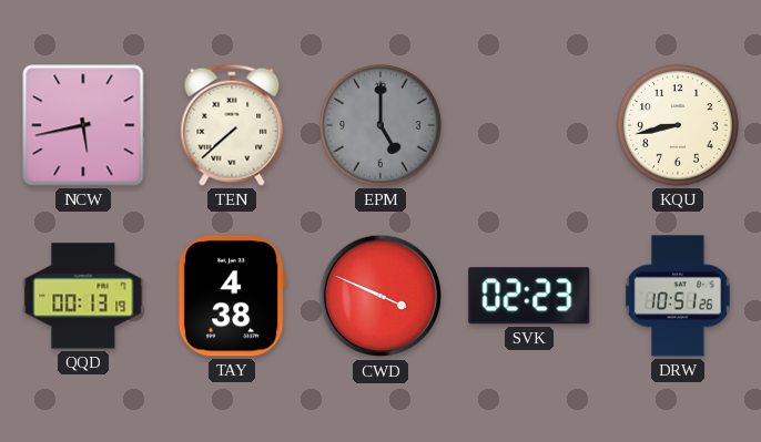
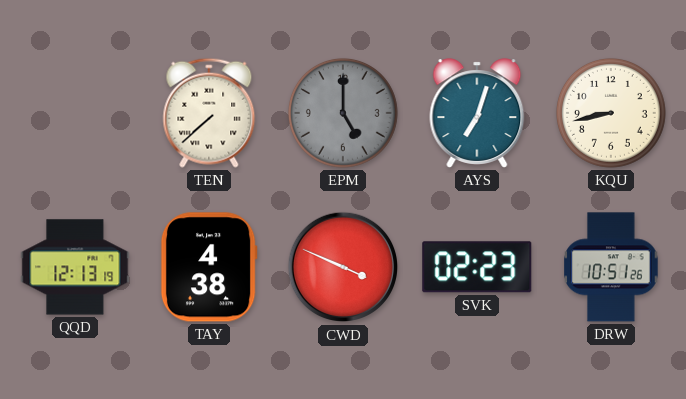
NCW: 5:43 -> none (83, 125)
AYS: none -> 7:03 (477, 113)
QQD: 00:13 -> 12:13 (75, 267)
